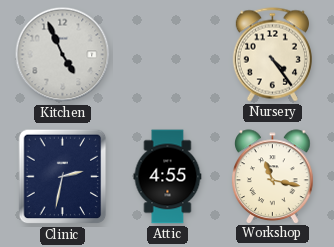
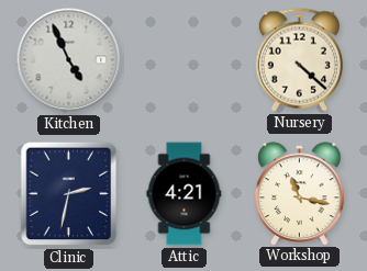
Nursery: 4:24 -> 4:22 (299, 60)
Attic: 4:55 -> 4:21 (185, 194)
